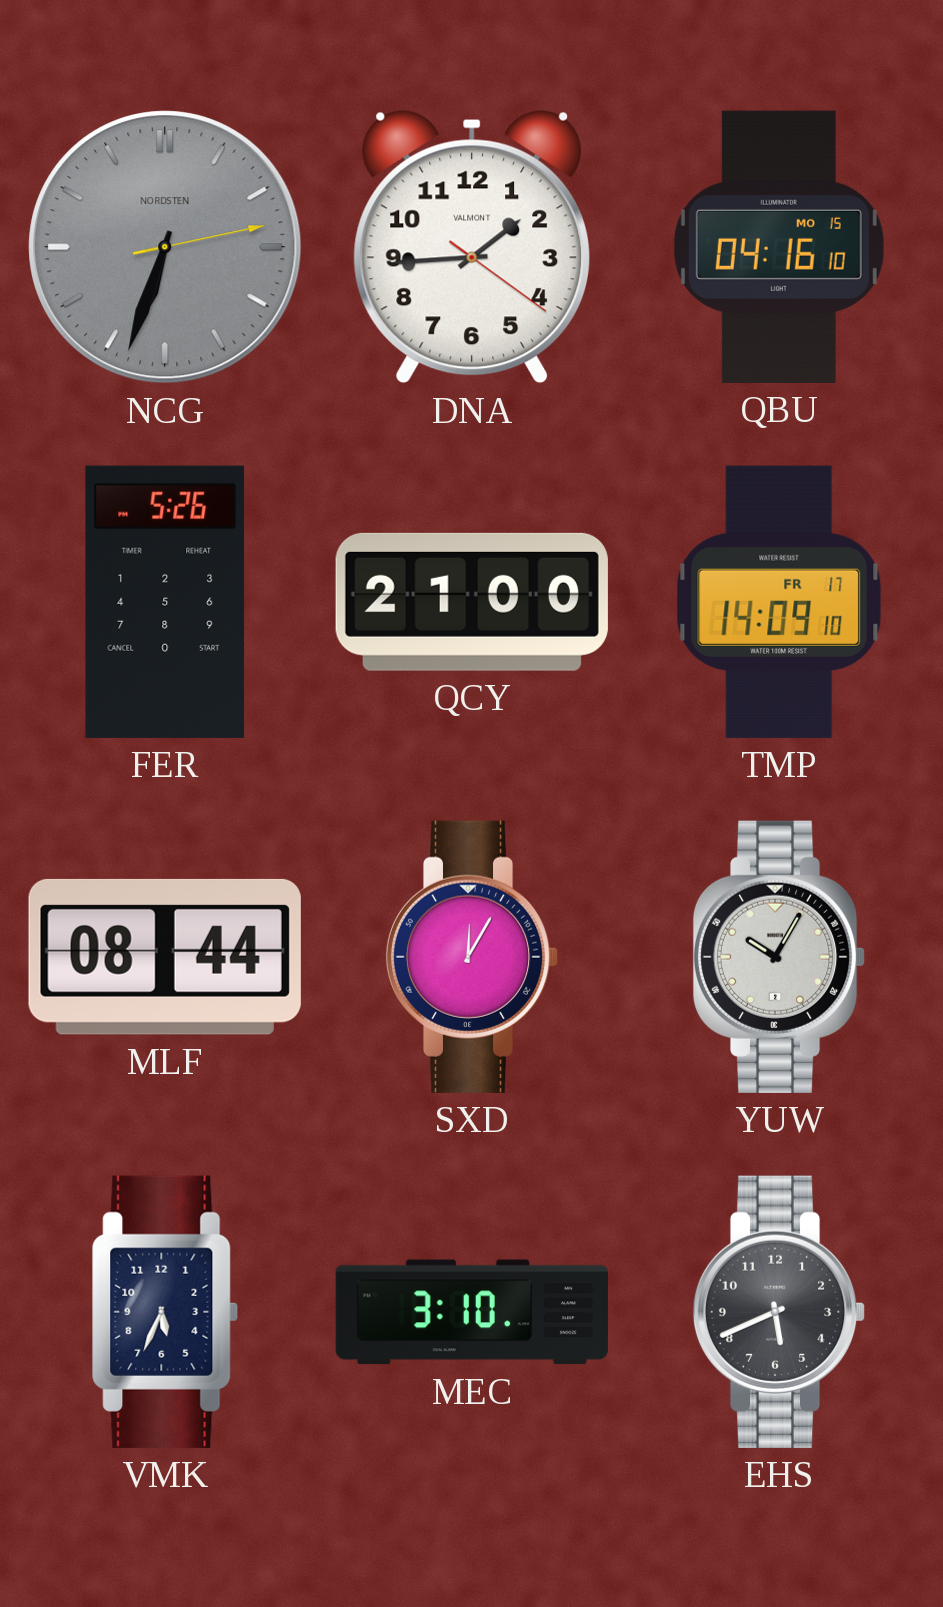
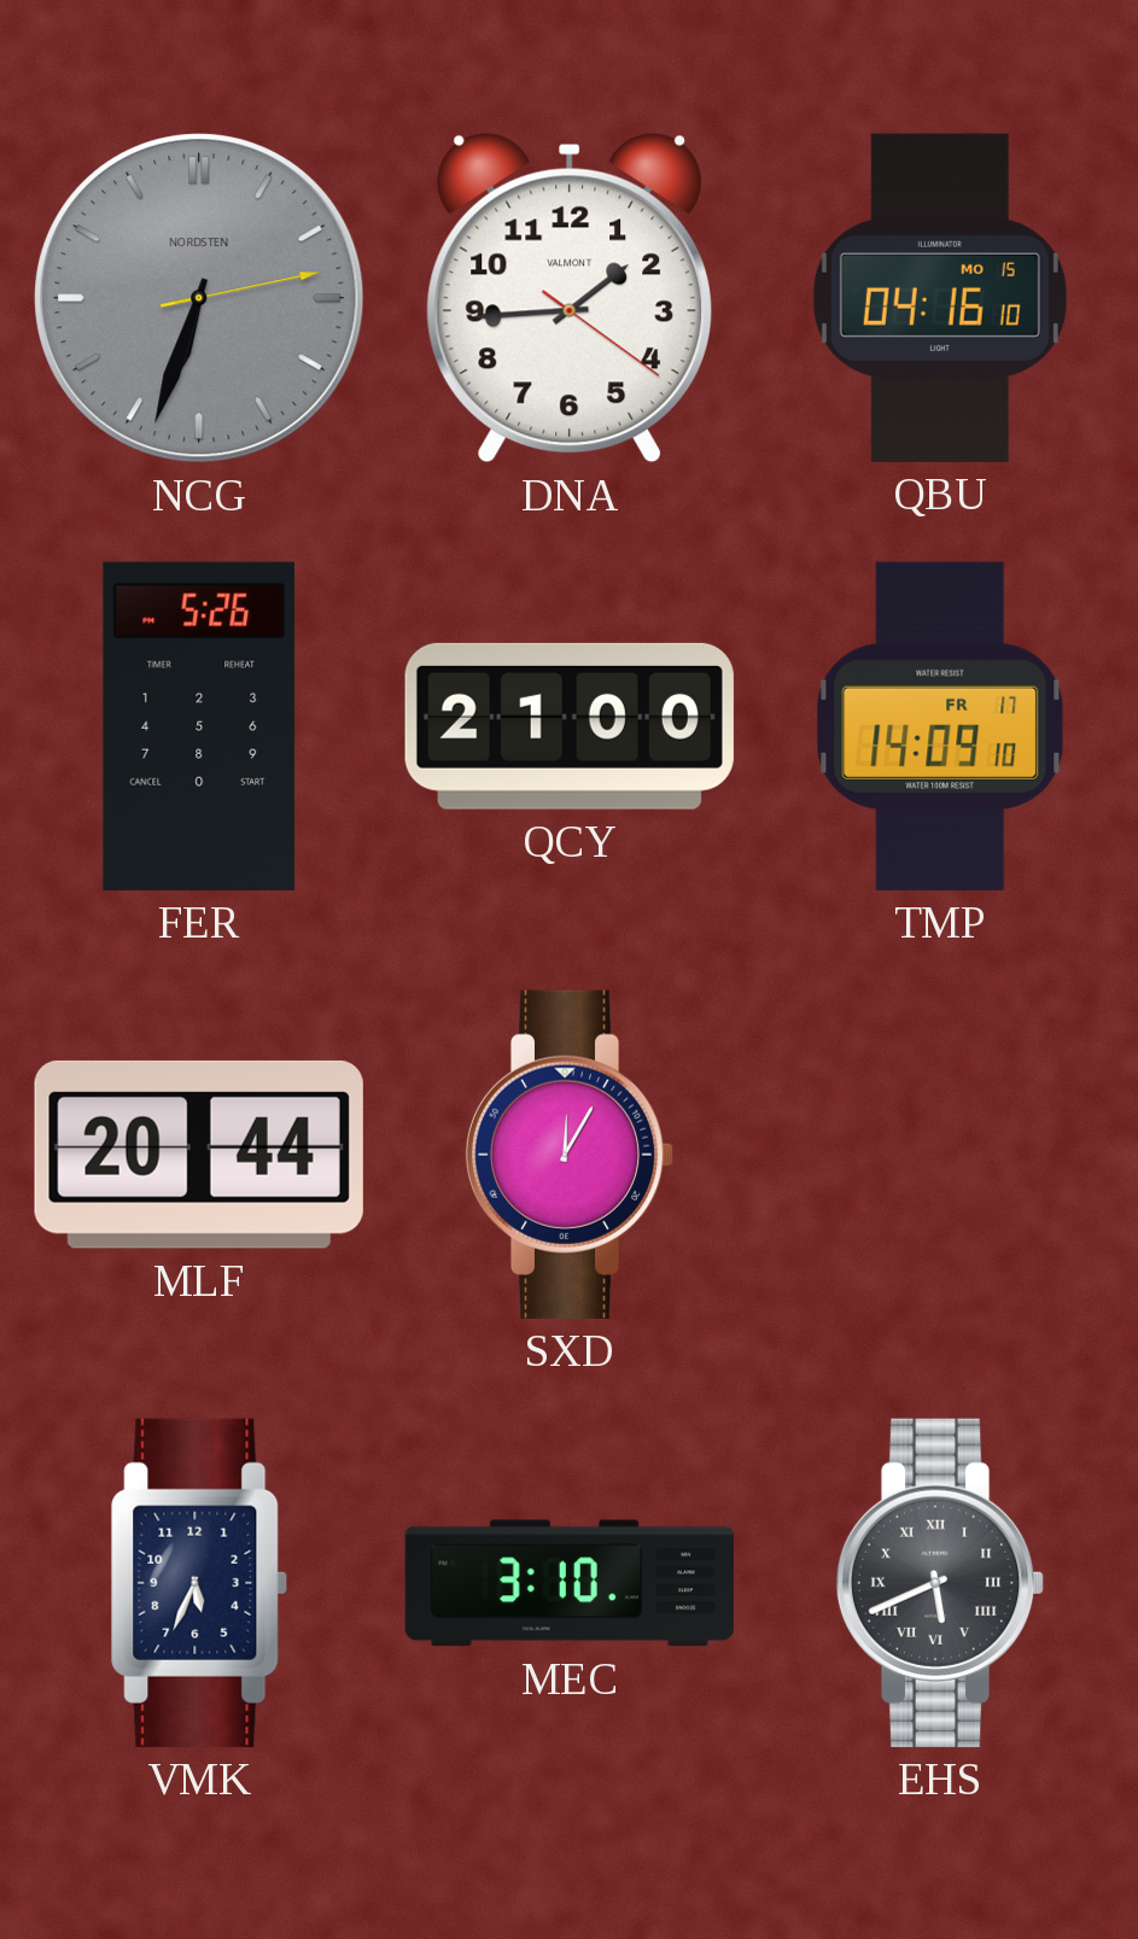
MLF: 08:44 -> 20:44 (199, 1155)
YUW: 10:05 -> none (779, 957)
EHS numerals: Arabic -> Roman (940, 1583)
